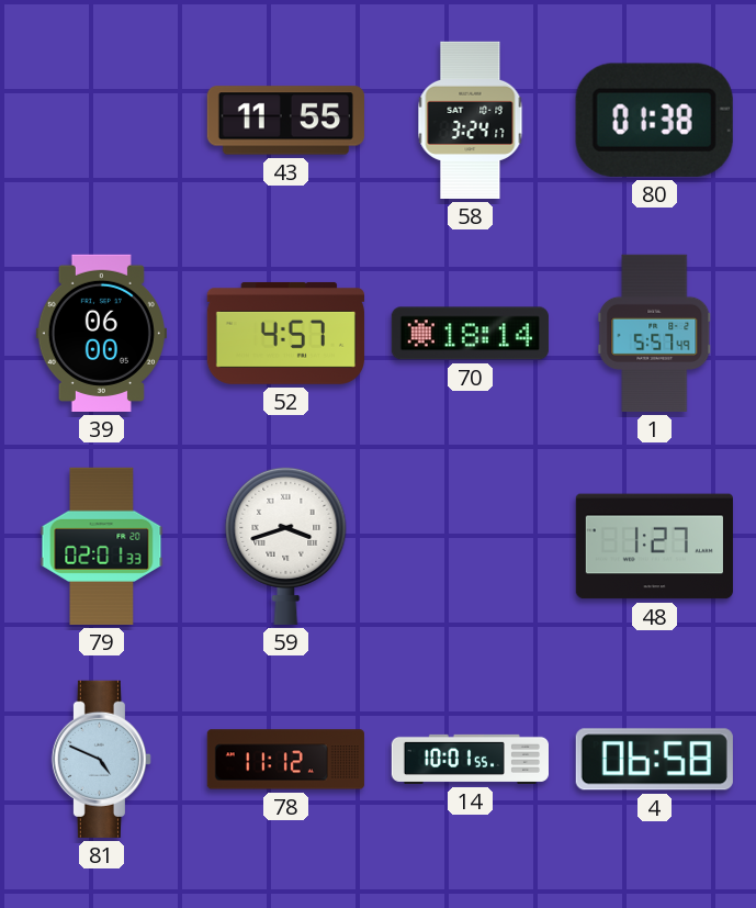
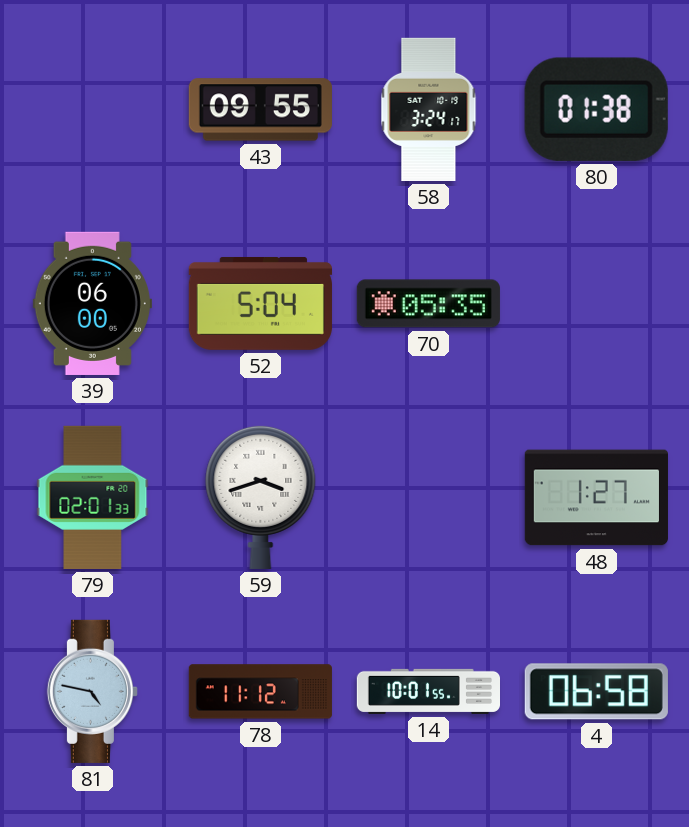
43: 11:55 -> 09:55 (260, 110)
52: 4:57 -> 5:04 (260, 303)
70: 18:14 -> 05:35 (428, 304)
1: 5:57 -> none (655, 333)
81: 4:49 -> 4:47 (92, 691)
